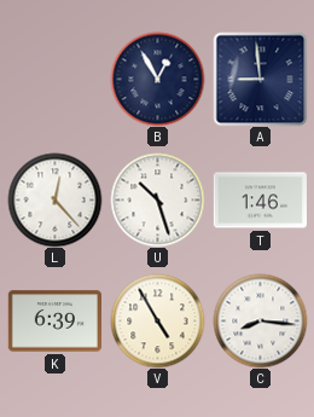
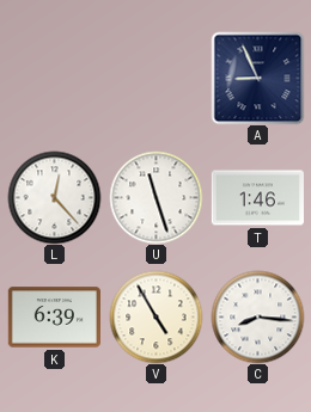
B: 12:55 -> none (157, 79)
A: 8:59 -> 8:56 (257, 78)
U: 10:27 -> 11:27 (155, 197)
